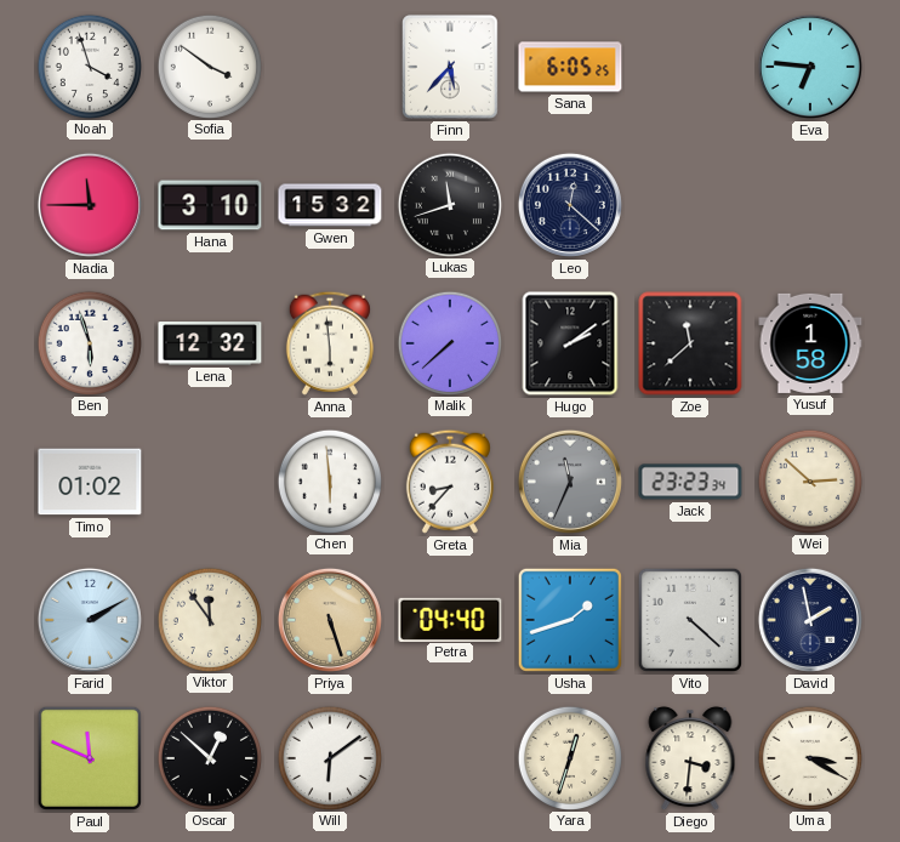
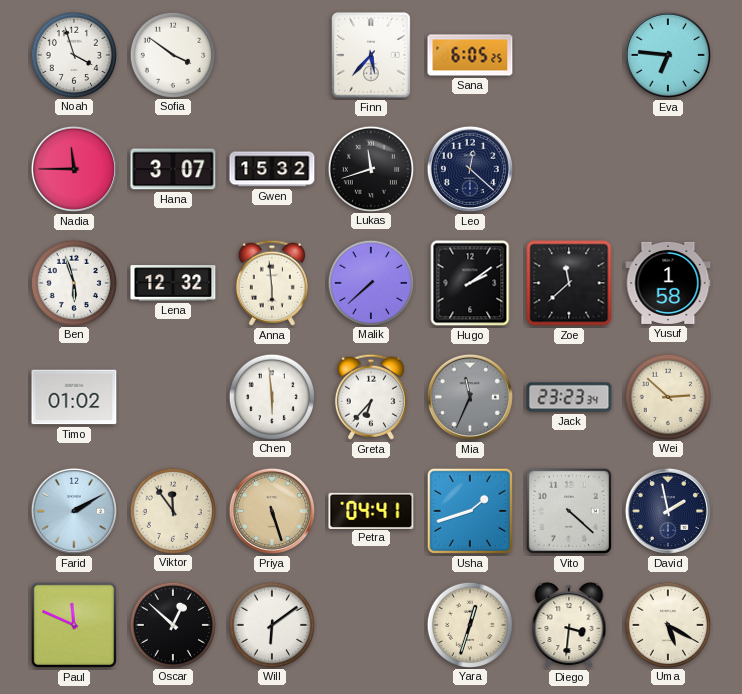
Hana: 3:10 -> 3:07 (173, 169)
Greta: 8:37 -> 6:37 (371, 397)
Petra: 04:40 -> 04:41 (371, 510)
Uma: 3:20 -> 5:20 (667, 624)
